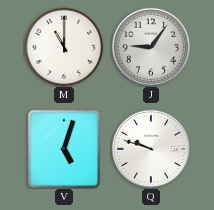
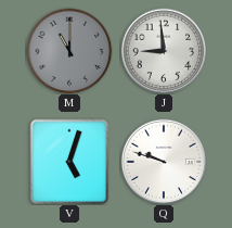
M dial: white -> grey (69, 51)
J: 9:06 -> 8:59 (164, 51)
